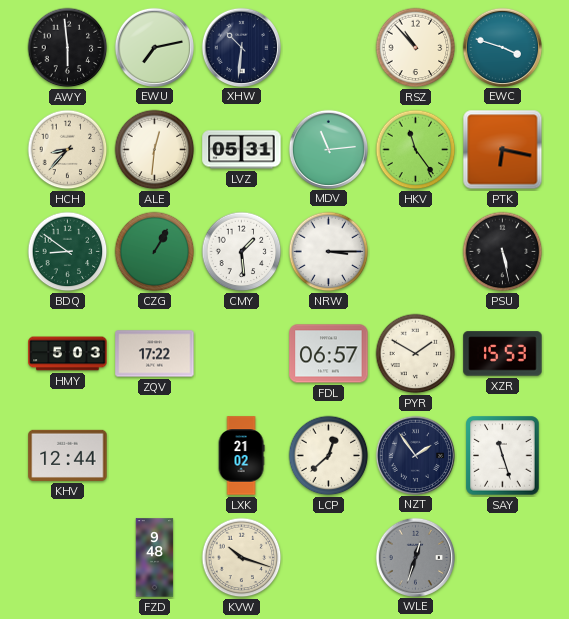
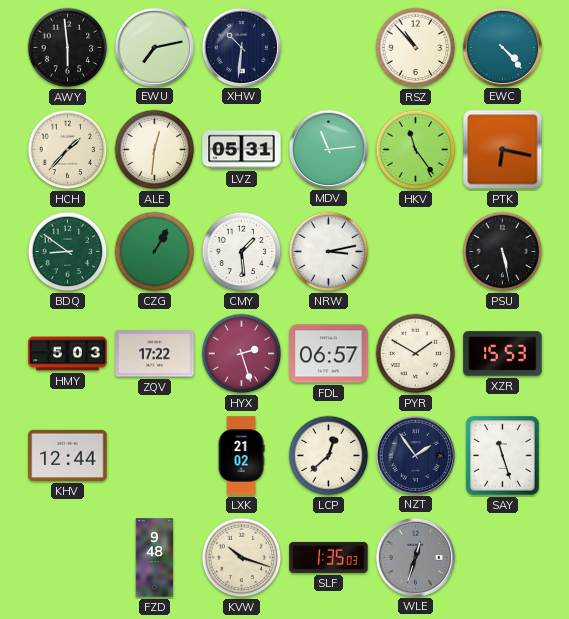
EWC: 3:48 -> 4:23 (502, 47)
HCH: 8:37 -> 1:37 (68, 150)
NRW: 3:15 -> 3:13 (329, 252)
HYX: none -> 2:27 (242, 354)
SLF: none -> 1:35 (329, 557)
